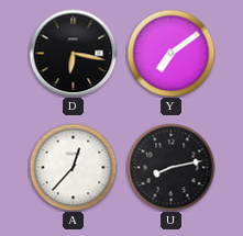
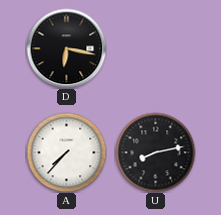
Y: 7:09 -> none (170, 53)
A: 12:37 -> 7:37 (66, 152)
